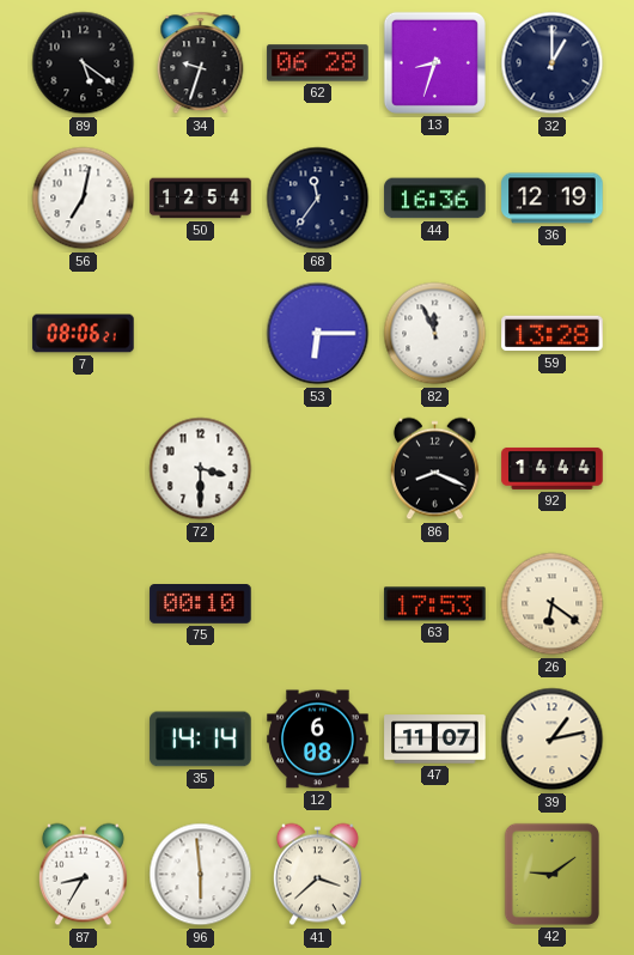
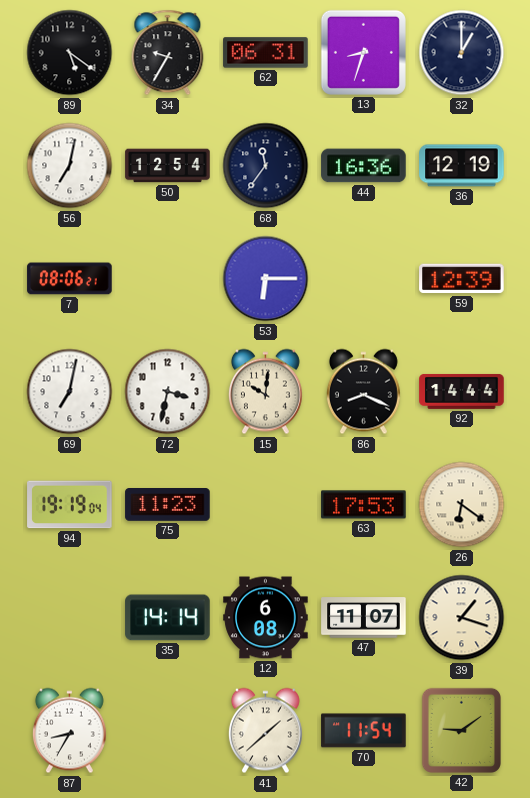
34: 9:33 -> 9:35 (168, 53)
62: 06:28 -> 06:31 (266, 53)
82: 11:56 -> none (435, 334)
59: 13:28 -> 12:39 (462, 279)
69: none -> 7:02 (70, 392)
72: 3:30 -> 3:32 (168, 392)
15: none -> 10:01 (265, 392)
94: none -> 19:19 (70, 505)
75: 00:10 -> 11:23 (168, 505)
39: 1:13 -> 1:18 (462, 618)
96: 5:59 -> none (201, 875)
41: 3:38 -> 1:38 (265, 731)
70: none -> 11:54 (364, 731)
